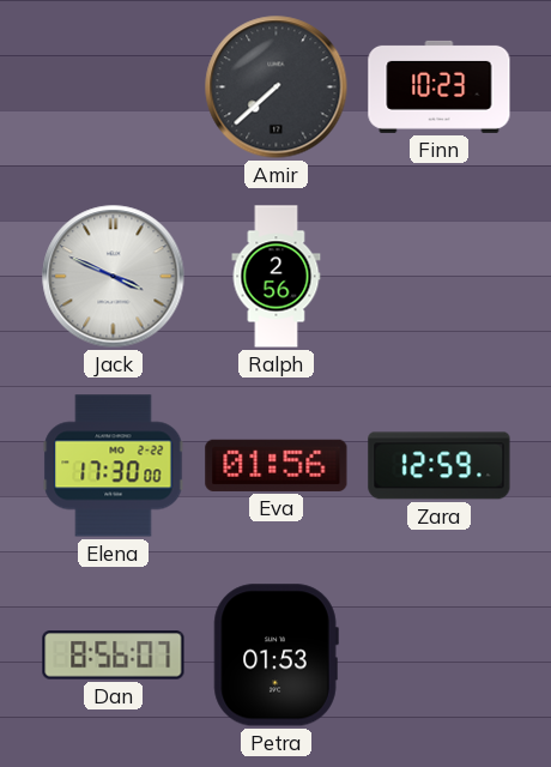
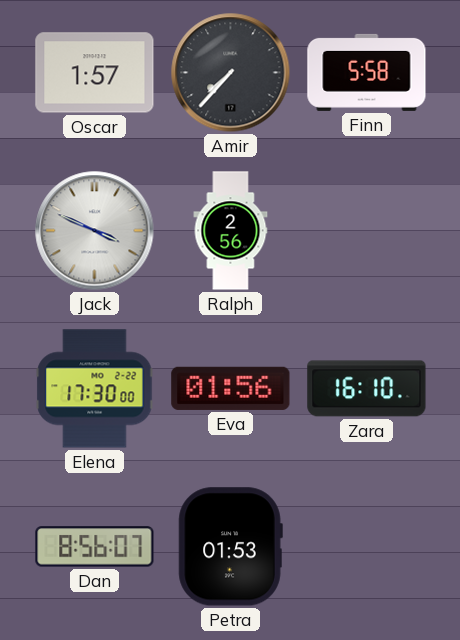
Oscar: none -> 1:57 (95, 73)
Amir: 7:38 -> 7:37 (231, 73)
Finn: 10:23 -> 5:58 (367, 72)
Zara: 12:59 -> 16:10 (367, 389)
